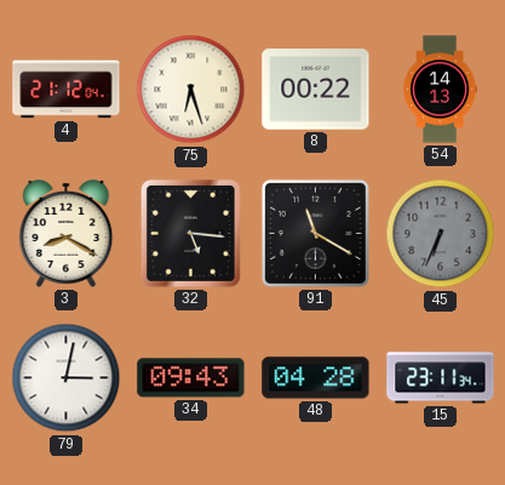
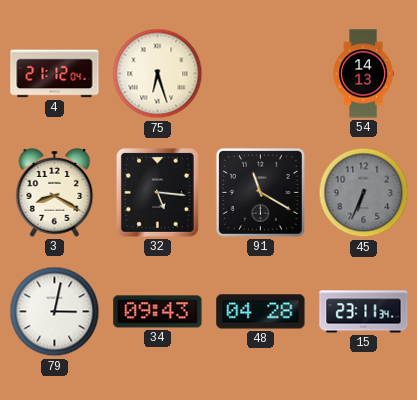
8: 00:22 -> none (316, 90)
